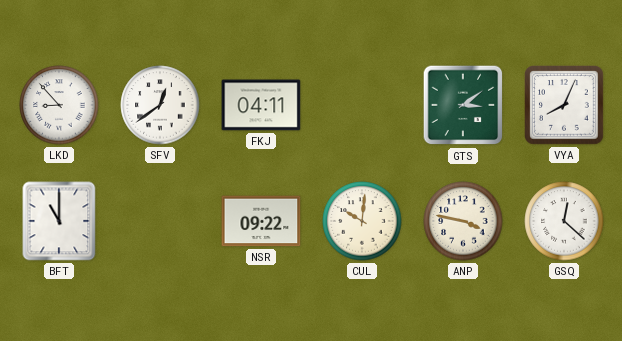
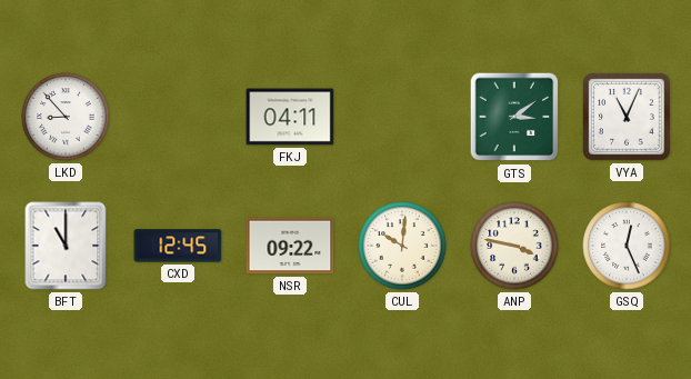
SFV: 12:39 -> none (160, 105)
VYA: 8:04 -> 11:04 (628, 118)
CXD: none -> 12:45 (178, 246)
GSQ: 12:22 -> 12:26 (627, 246)
